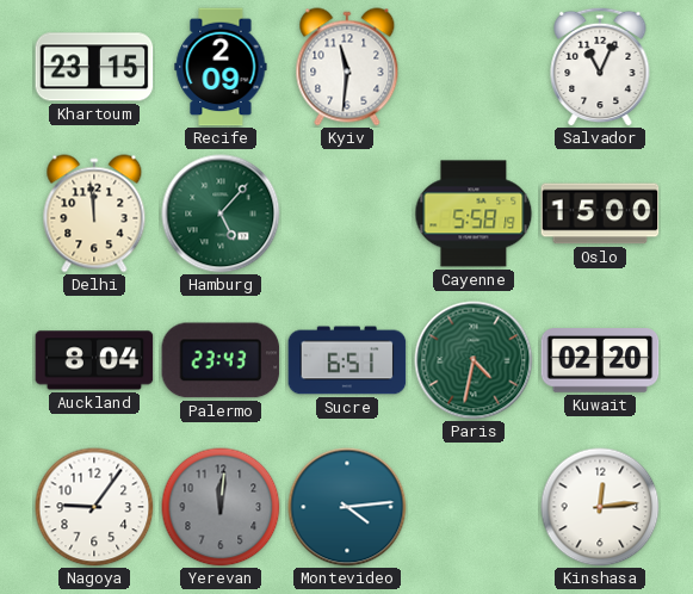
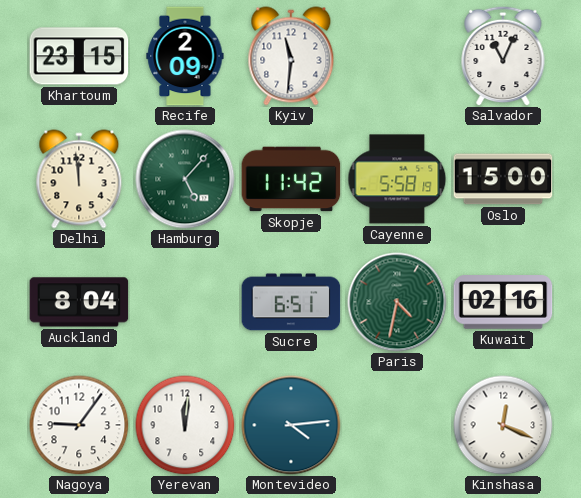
Skopje: none -> 11:42 (291, 179)
Palermo: 23:43 -> none (221, 360)
Kuwait: 02:20 -> 02:16 (503, 302)
Yerevan dial: grey -> white (185, 425)
Kinshasa: 12:14 -> 12:19 (503, 425)
